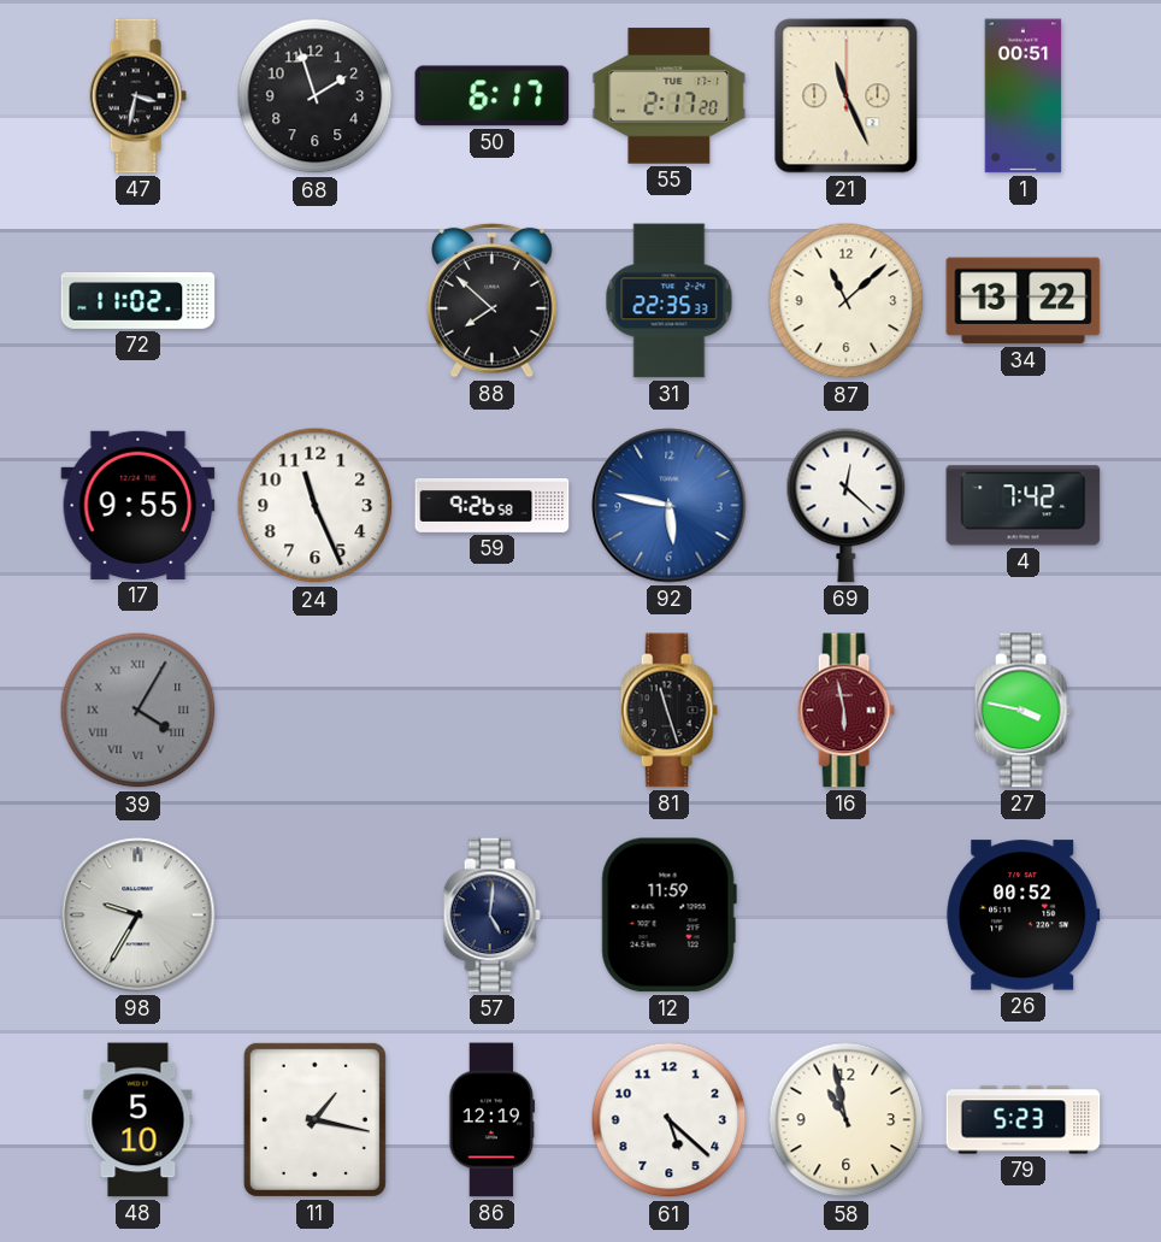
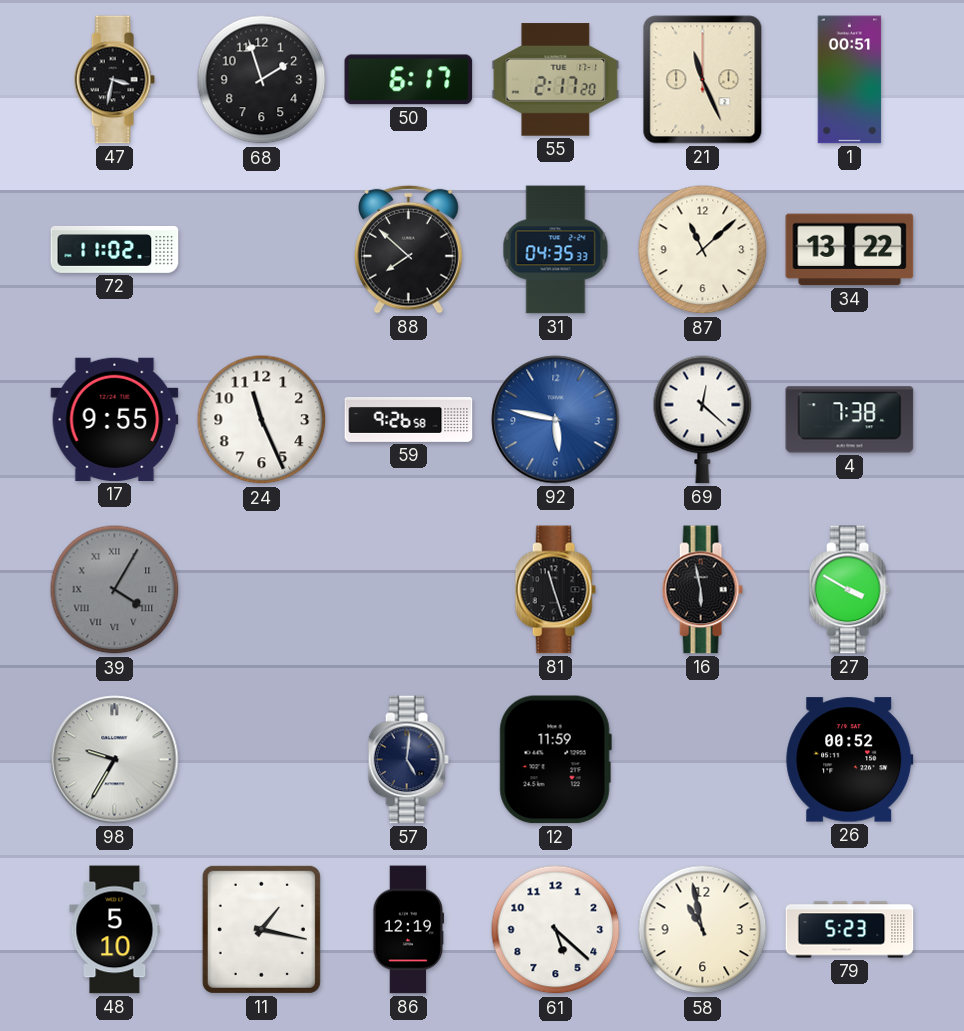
31: 22:35 -> 04:35 (556, 250)
4: 7:42 -> 7:38 (850, 420)
16 dial: burgundy -> black (702, 590)
27: 3:47 -> 3:50 (849, 590)
